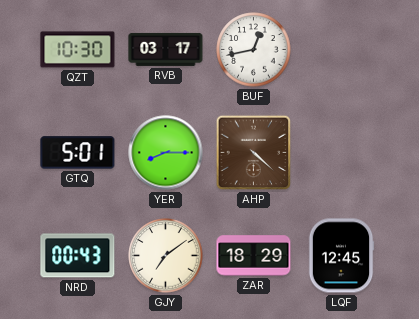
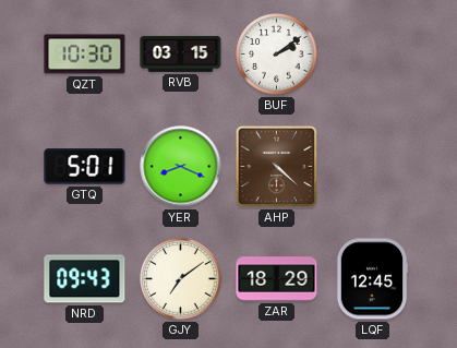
RVB: 03:17 -> 03:15 (181, 53)
BUF: 12:43 -> 2:09 (277, 55)
YER: 8:15 -> 8:19 (181, 167)
NRD: 00:43 -> 09:43 (85, 279)
